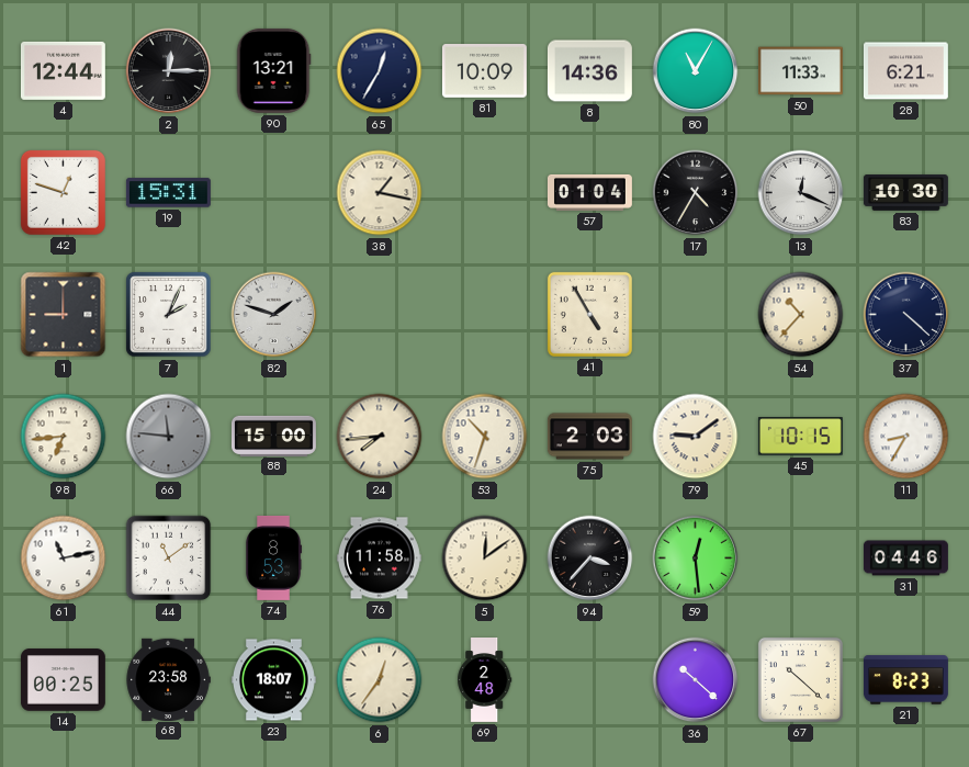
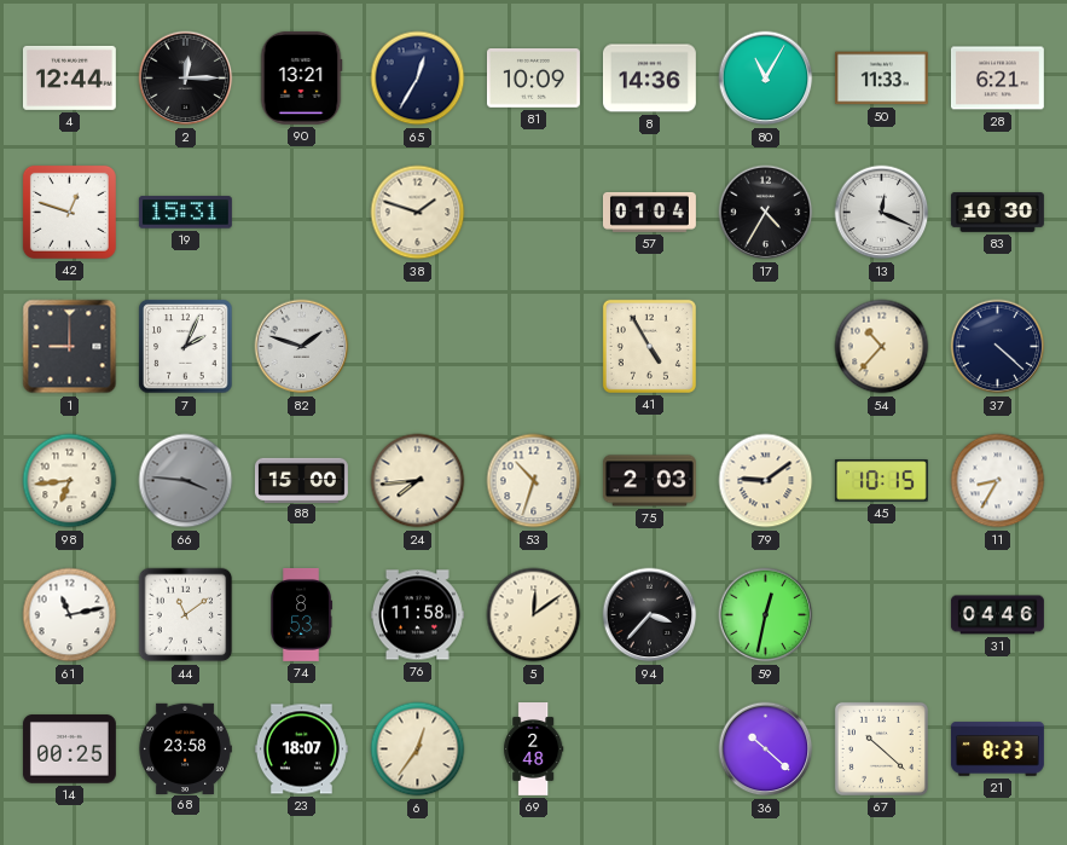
38: 1:17 -> 1:48 (418, 213)
66: 11:46 -> 3:46 (186, 481)
59: 12:29 -> 12:32 (766, 615)
